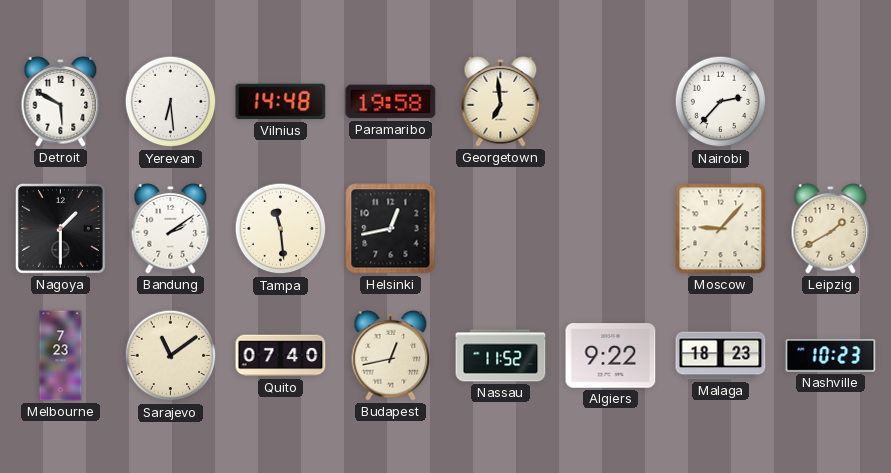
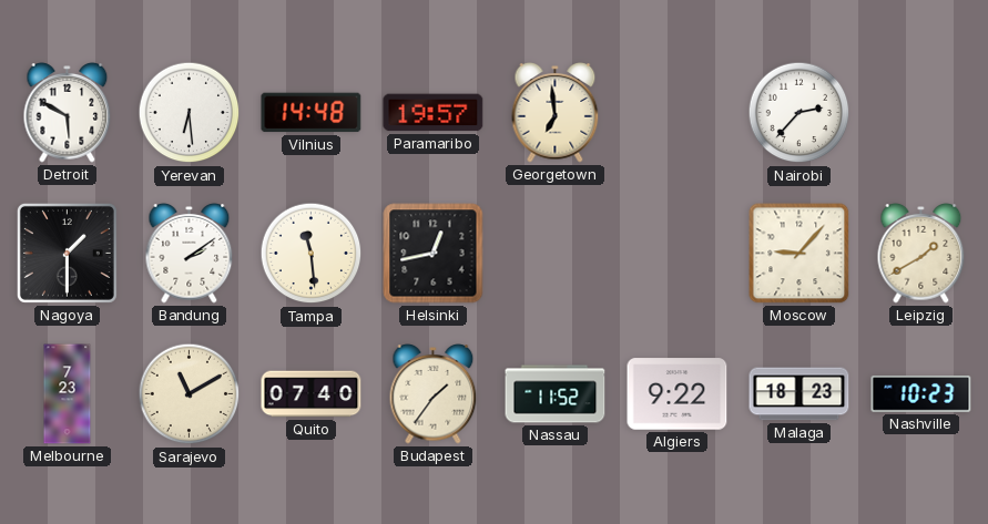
Paramaribo: 19:58 -> 19:57 (434, 113)
Sarajevo: 11:09 -> 11:10 (190, 394)
Budapest: 12:43 -> 1:36 (434, 394)
